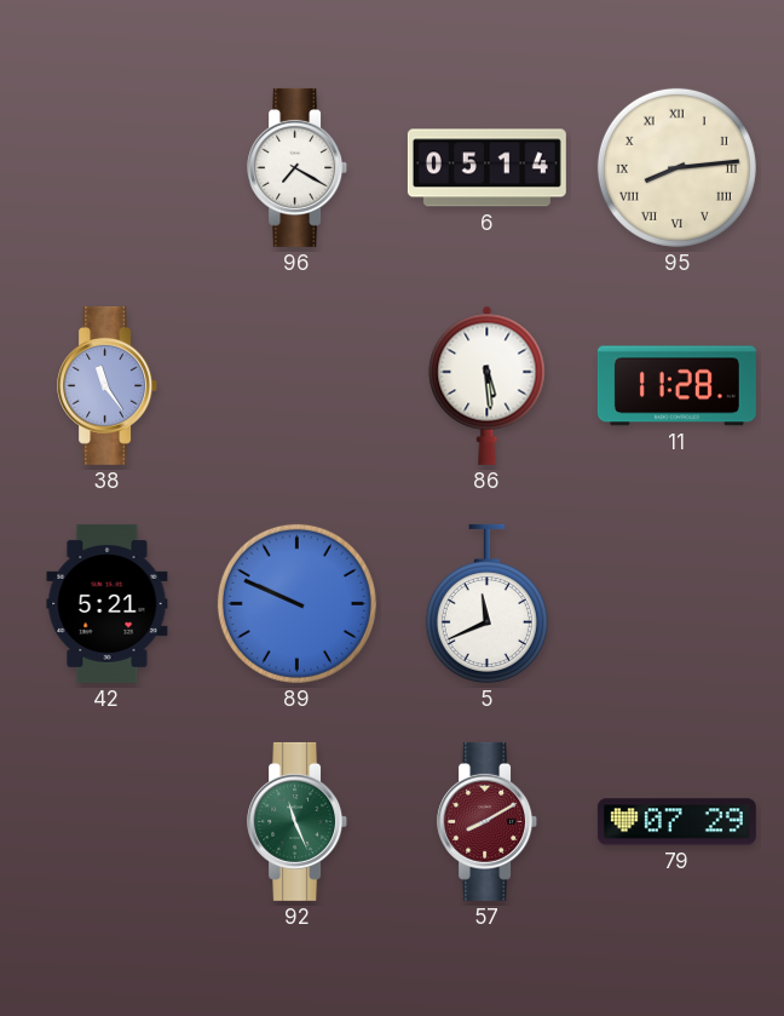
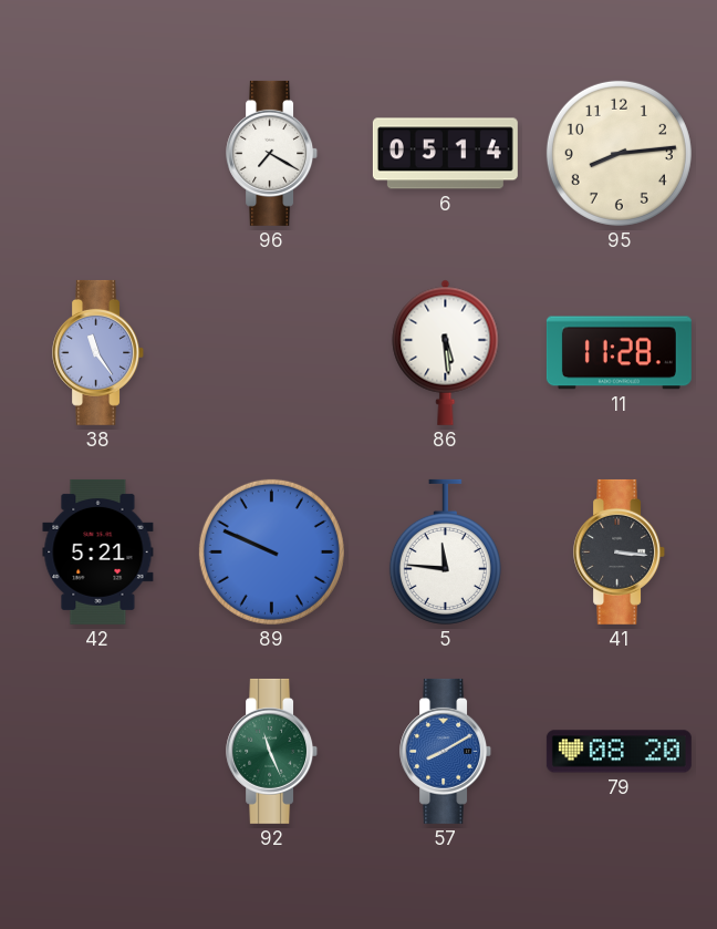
95 numerals: Roman -> Arabic (619, 153)
5: 11:41 -> 11:46 (445, 551)
41: none -> 3:16 (620, 551)
57 dial: burgundy -> blue (446, 751)
79: 07:29 -> 08:20 (619, 752)
